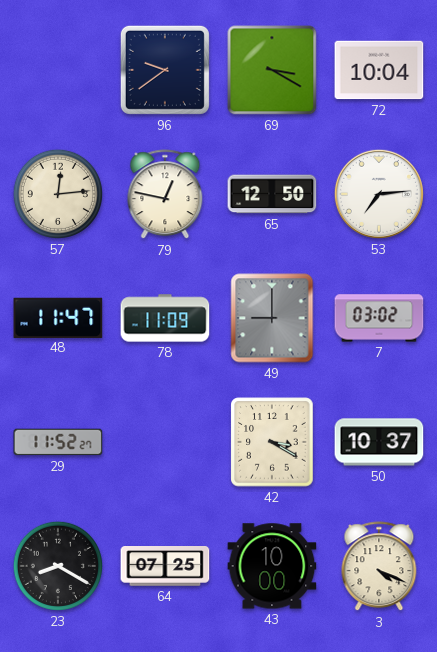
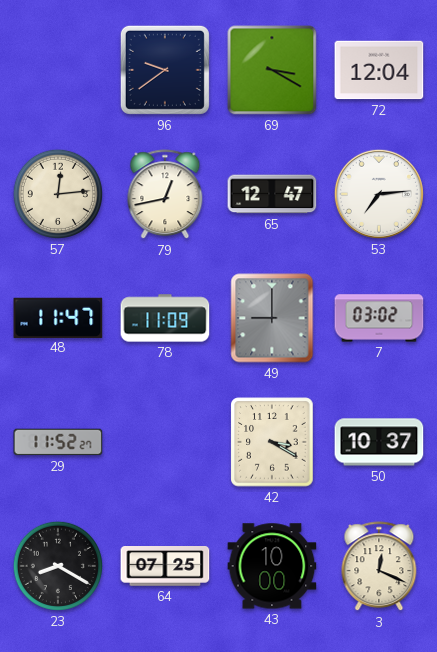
72: 10:04 -> 12:04 (379, 70)
79: 12:47 -> 12:43 (165, 195)
65: 12:50 -> 12:47 (272, 194)
3: 4:19 -> 12:19 (379, 567)
